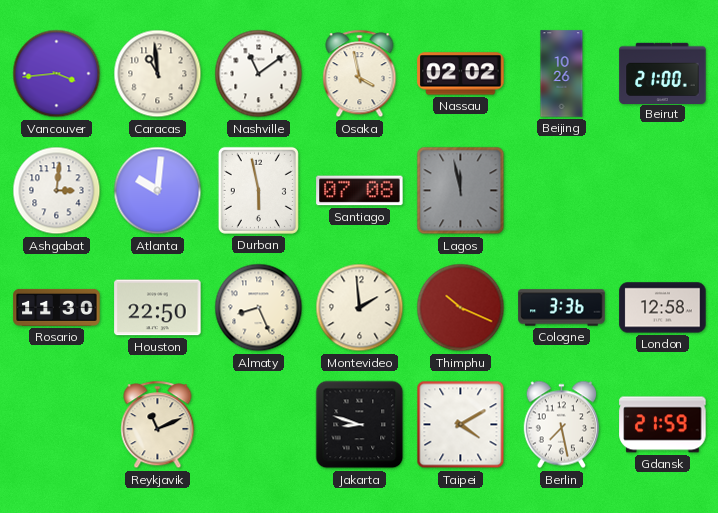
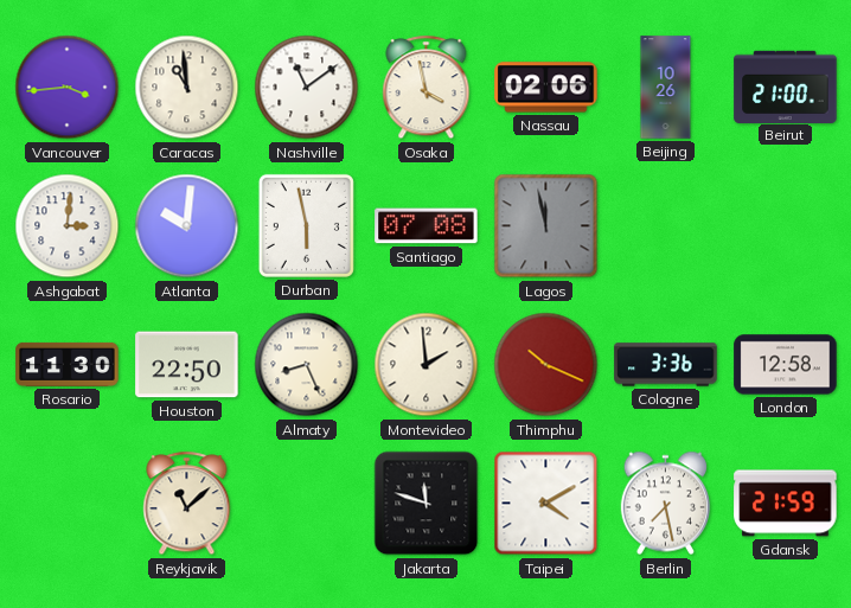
Nassau: 02:02 -> 02:06 (546, 88)
Reykjavik: 11:11 -> 11:08 (187, 504)
Jakarta: 8:48 -> 11:48 (427, 504)
